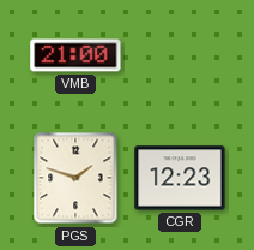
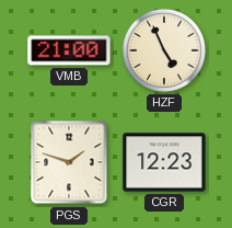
HZF: none -> 4:56 (164, 50)
